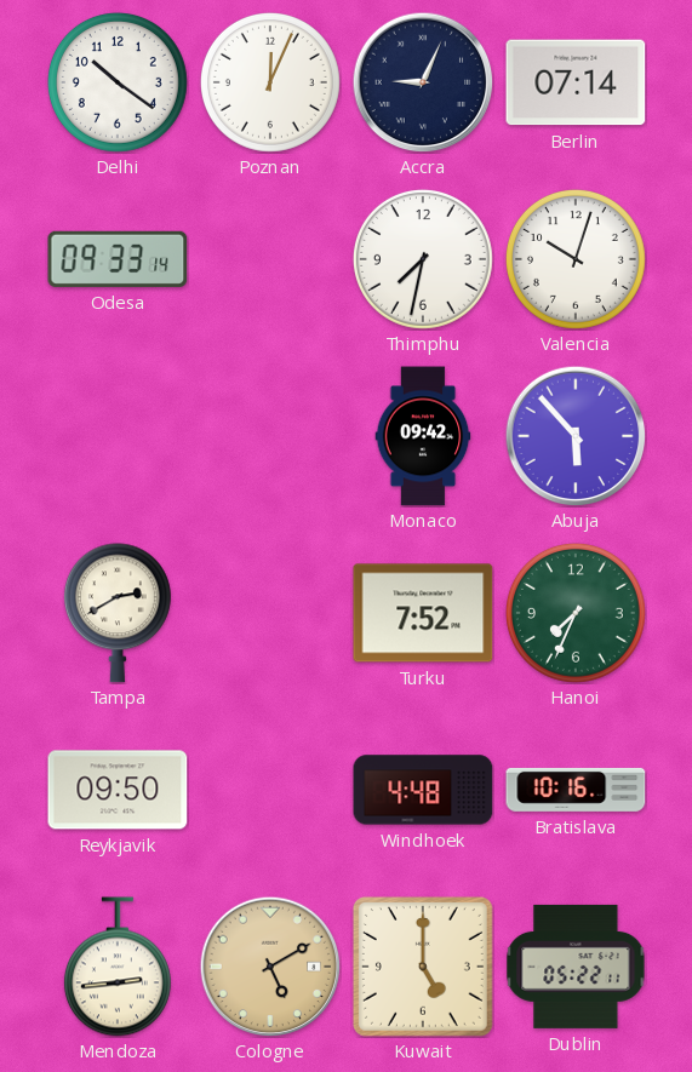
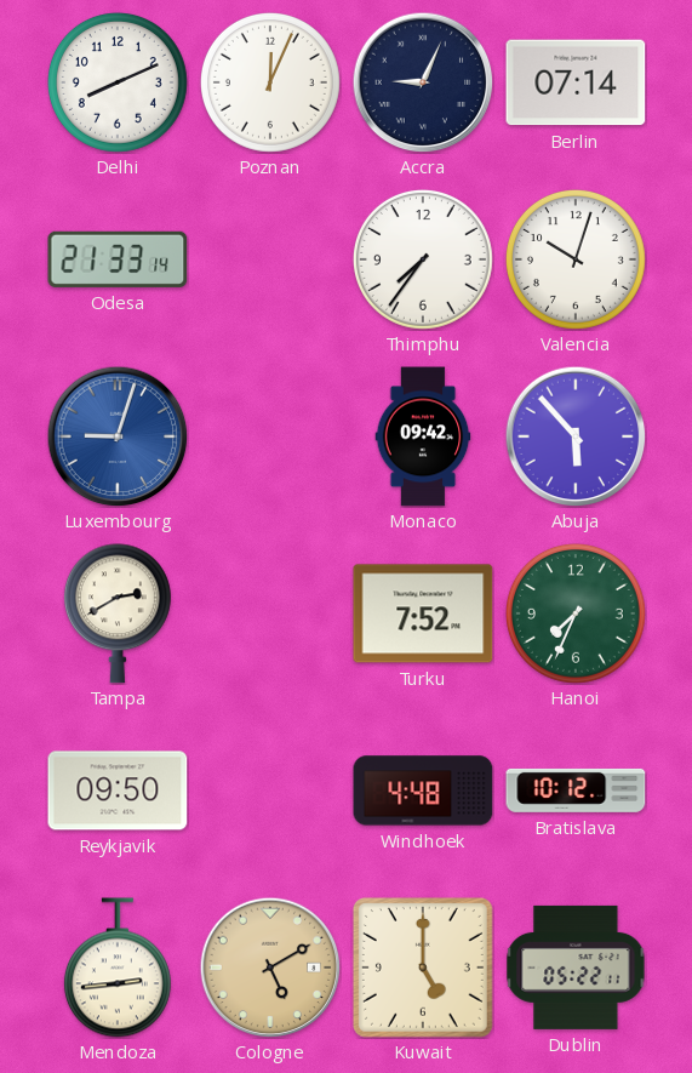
Delhi: 10:21 -> 8:11 (118, 82)
Odesa: 09:33 -> 21:33 (118, 259)
Thimphu: 7:32 -> 7:36 (423, 259)
Luxembourg: none -> 9:03 (118, 436)
Bratislava: 10:16 -> 10:12 (576, 791)
